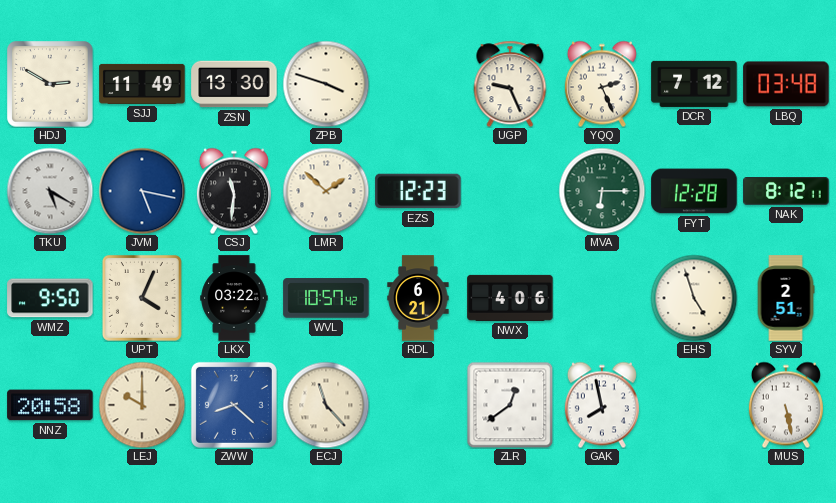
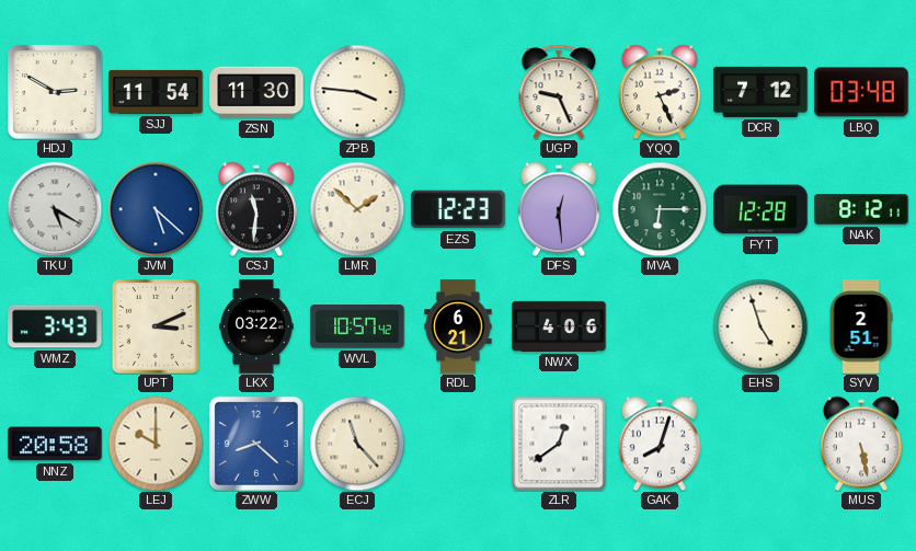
SJJ: 11:49 -> 11:54 (156, 92)
ZSN: 13:30 -> 11:30 (256, 92)
ZPB: 3:48 -> 3:46 (357, 92)
JVM: 5:17 -> 5:22 (156, 209)
DFS: none -> 12:29 (559, 209)
WMZ: 9:50 -> 3:43 (55, 326)
UPT: 4:04 -> 3:11 (156, 326)
GAK: 7:58 -> 8:03 (660, 444)
